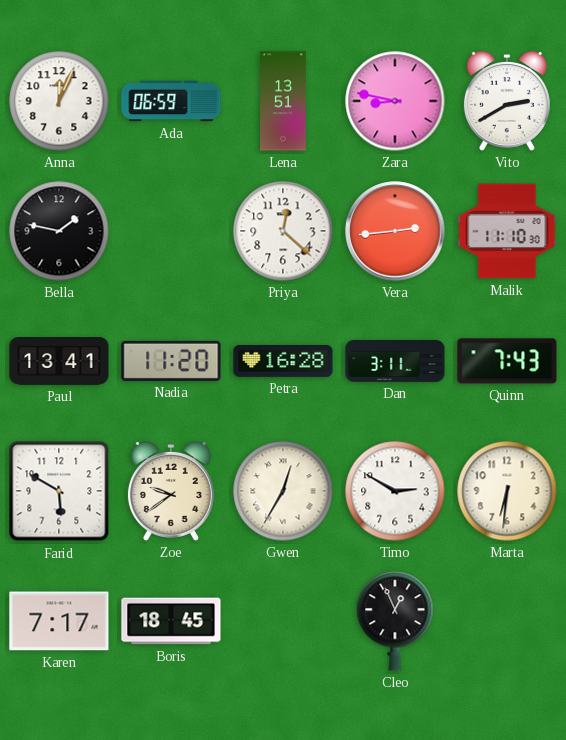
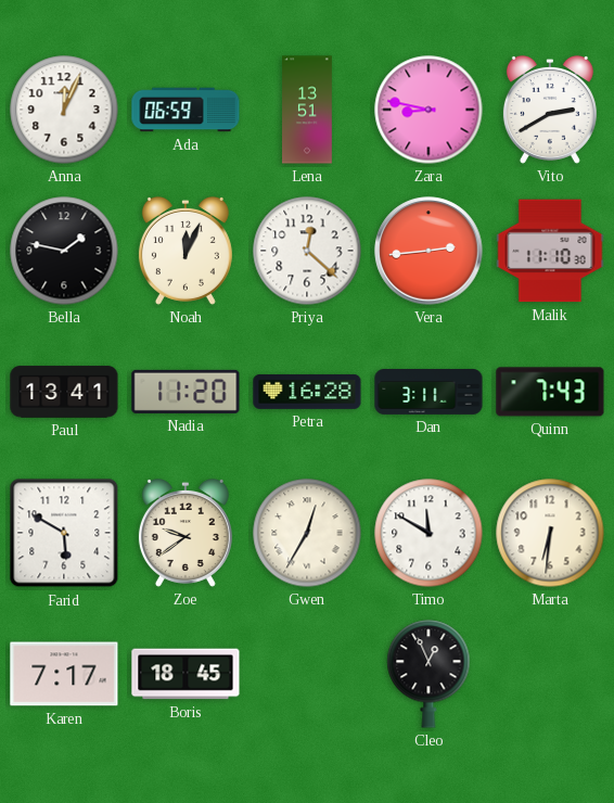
Noah: none -> 12:04 (186, 251)
Timo: 2:50 -> 11:50 (428, 533)
